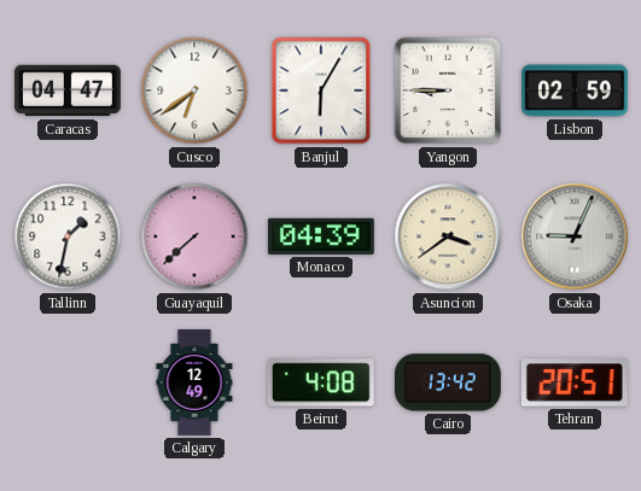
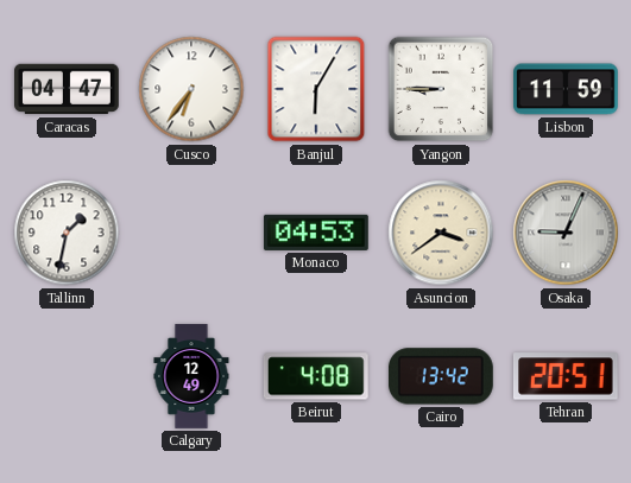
Cusco: 6:39 -> 6:36 (191, 89)
Lisbon: 02:59 -> 11:59 (567, 89)
Guayaquil: 7:38 -> none (194, 236)
Monaco: 04:39 -> 04:53 (316, 233)
